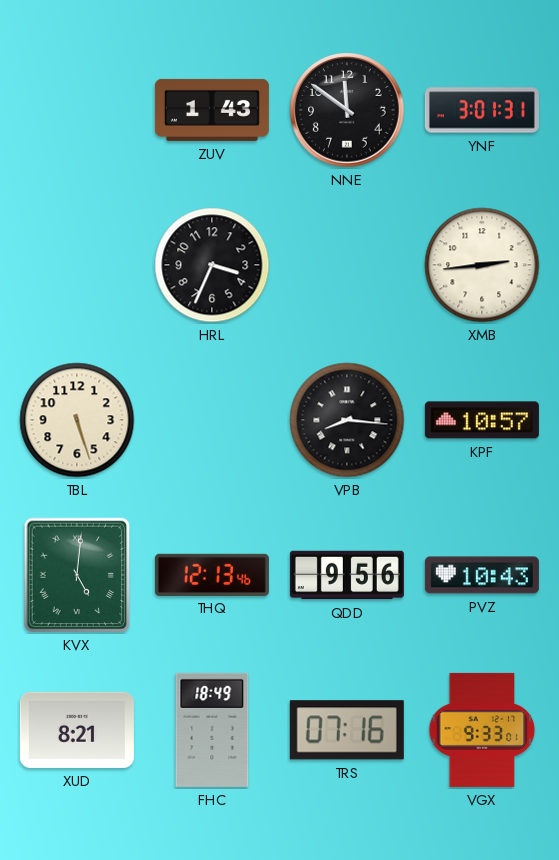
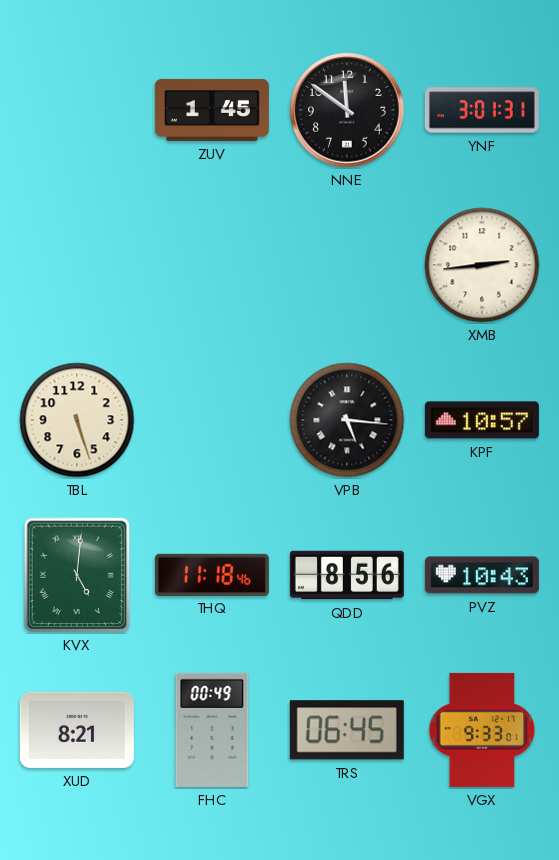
ZUV: 1:43 -> 1:45 (212, 110)
HRL: 3:34 -> none (212, 265)
VPB: 8:16 -> 5:16 (347, 420)
THQ: 12:13 -> 11:18 (212, 574)
QDD: 9:56 -> 8:56 (347, 575)
FHC: 18:49 -> 00:49 (212, 730)
TRS: 07:16 -> 06:45 (347, 730)
